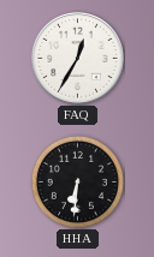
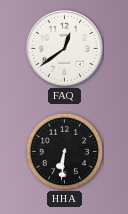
FAQ: 12:35 -> 12:39 (65, 49)
